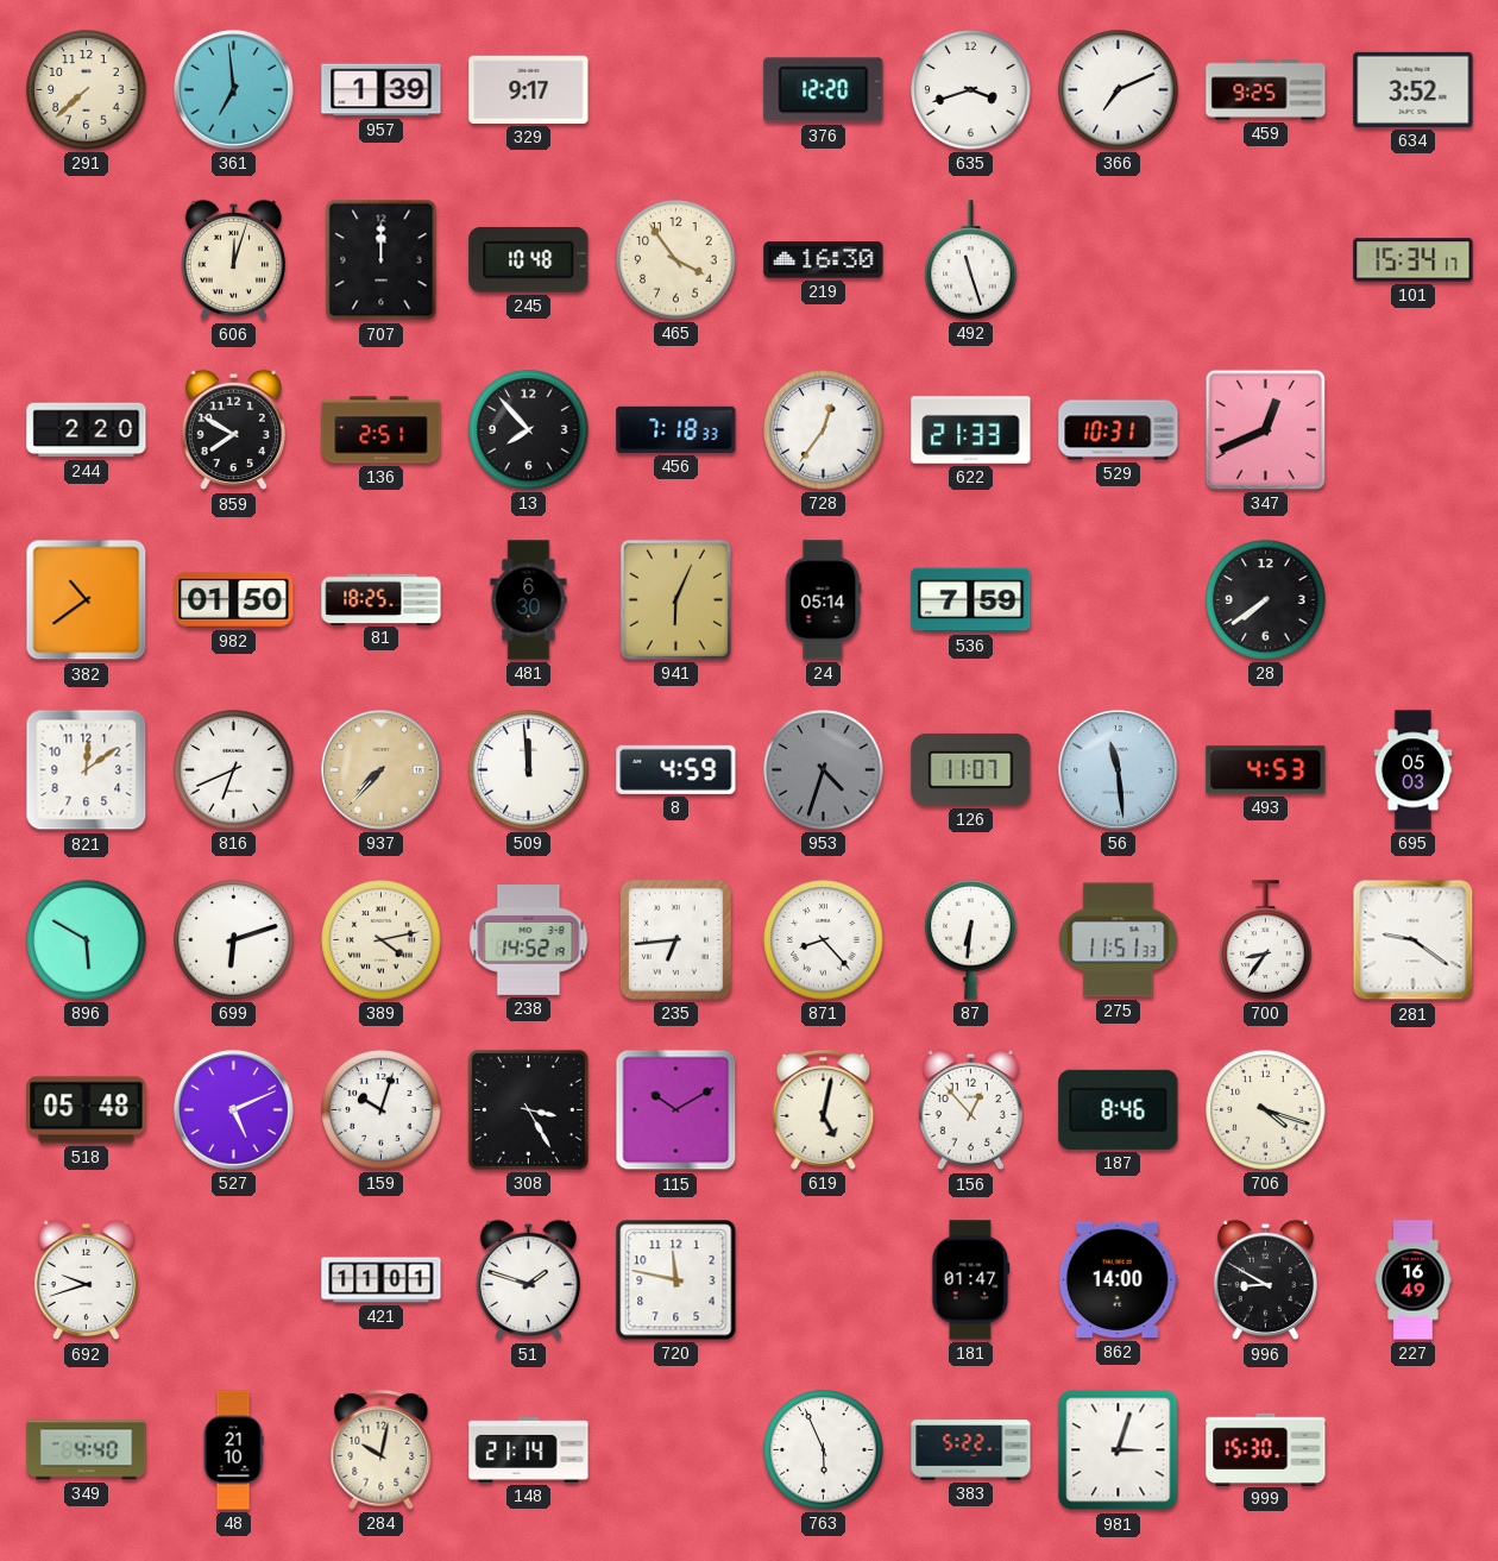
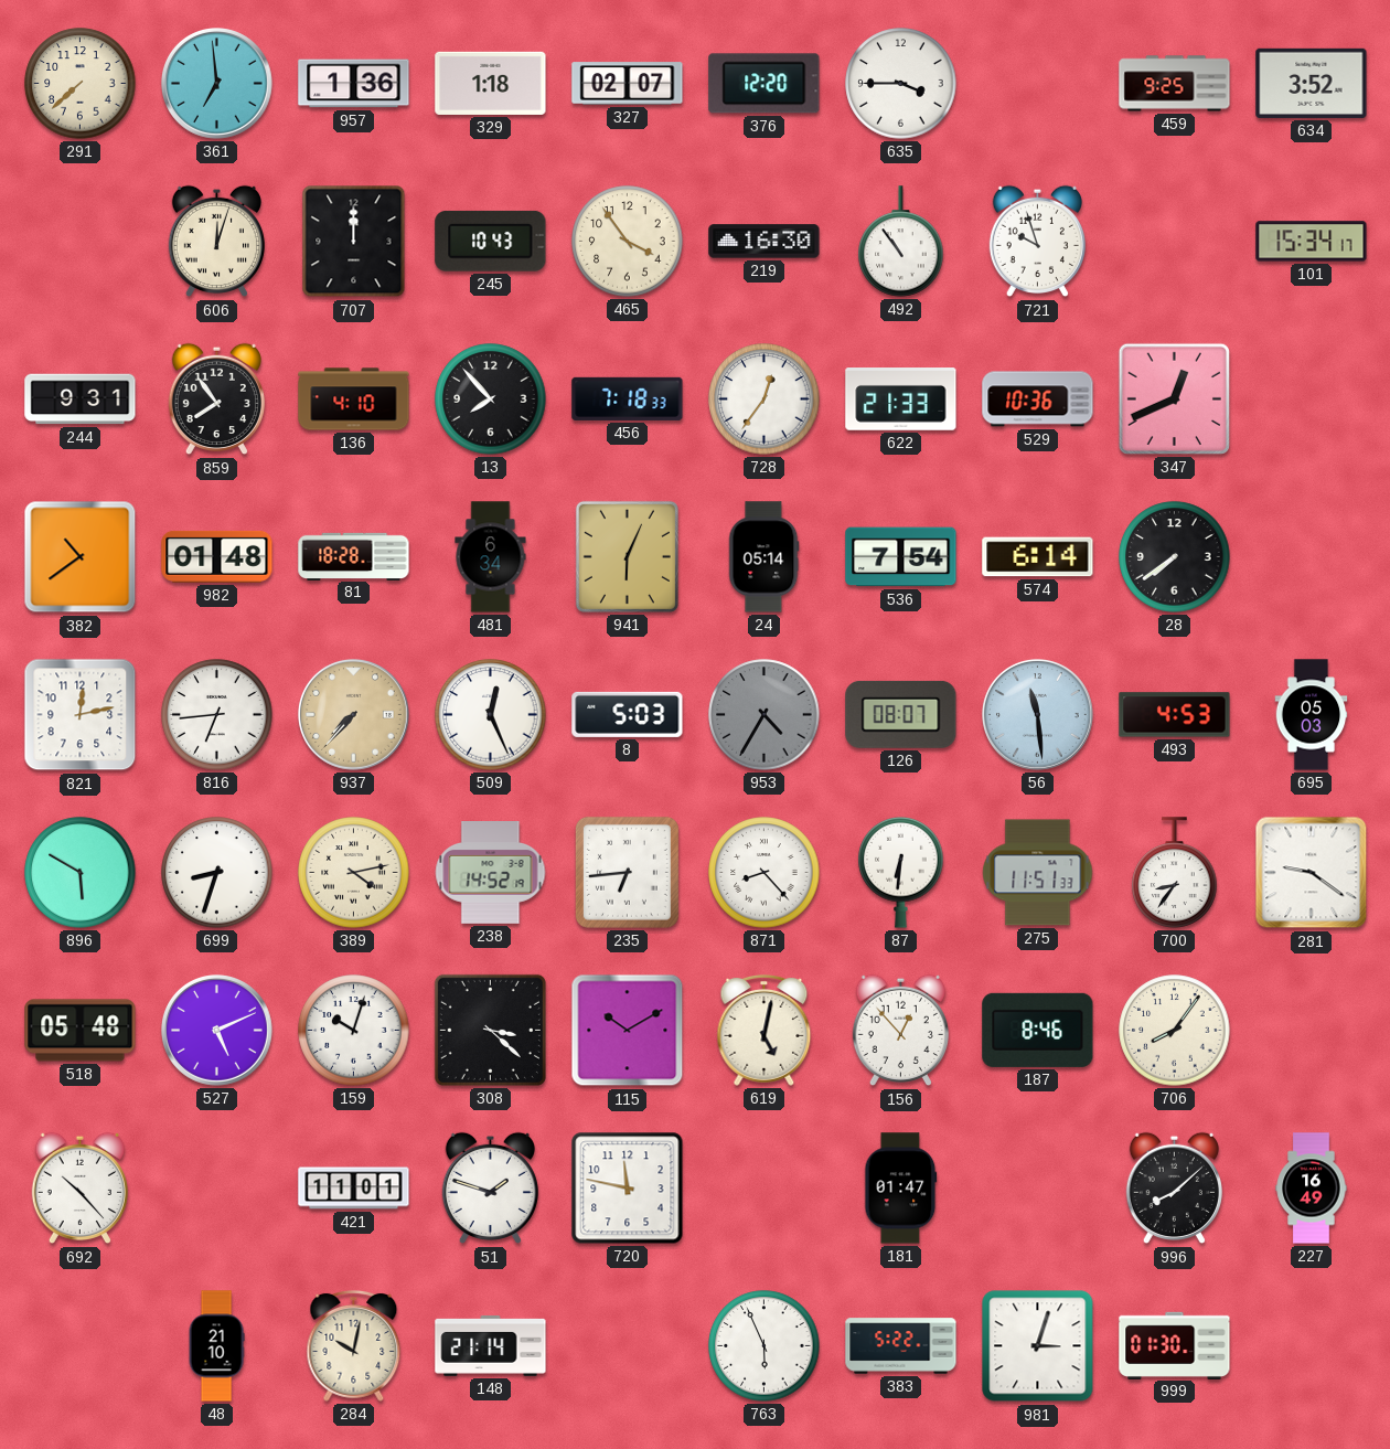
957: 1:39 -> 1:36 (354, 84)
329: 9:17 -> 1:18 (491, 83)
327: none -> 02:07 (628, 84)
635: 3:42 -> 3:45 (901, 84)
366: 7:11 -> none (1119, 90)
245: 10:48 -> 10:43 (491, 241)
492: 11:27 -> 10:54 (901, 242)
721: none -> 9:57 (1037, 242)
244: 2:20 -> 9:31 (81, 399)
859: 7:50 -> 7:54 (216, 399)
136: 2:51 -> 4:10 (354, 399)
529: 10:31 -> 10:36 (1038, 399)
982: 01:50 -> 01:48 (217, 556)
81: 18:25 -> 18:28 (354, 556)
481: 6:30 -> 6:34 (491, 557)
536: 7:59 -> 7:54 (901, 557)
574: none -> 6:14 (1038, 557)
821: 12:09 -> 12:13 (81, 715)
816: 6:41 -> 6:44 (217, 715)
509: 11:59 -> 12:26 (491, 715)
8: 4:59 -> 5:03 (628, 714)
953: 4:33 -> 4:35 (764, 715)
126: 11:07 -> 08:07 (901, 714)
699: 6:12 -> 8:33 (217, 873)
308: 3:25 -> 3:22 (490, 1030)
706: 4:18 -> 8:06 (1175, 1031)
692: 9:42 -> 10:23 (79, 1189)
862: 14:00 -> none (1118, 1280)
996: 8:50 -> 8:08 (1174, 1189)
349: 4:40 -> none (87, 1450)
999: 15:30 -> 01:30 (1175, 1345)
